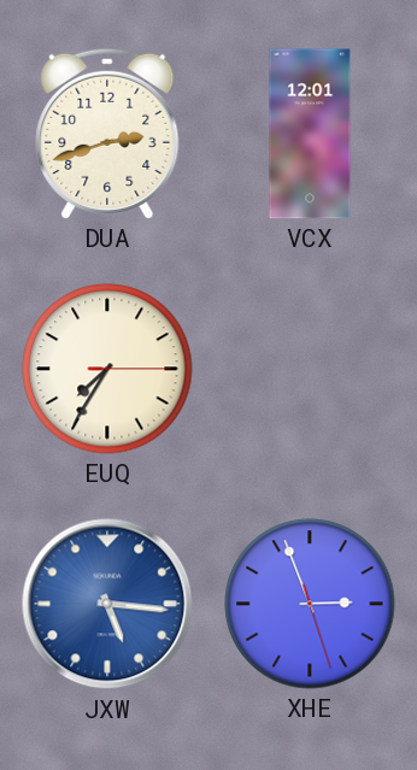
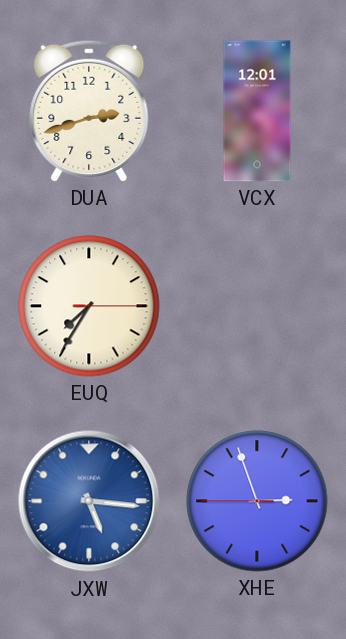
XHE: 2:56:27 -> 2:56:45 (257, 501)
